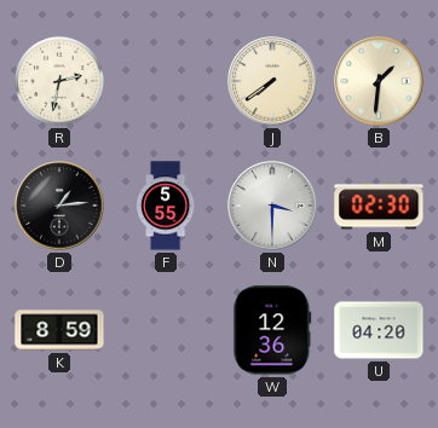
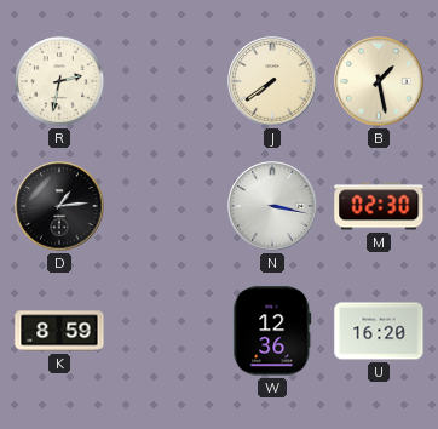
B: 1:31 -> 1:28 (379, 81)
F: 5:55 -> none (166, 206)
N: 3:30 -> 3:17 (272, 206)
U: 04:20 -> 16:20 (379, 331)
